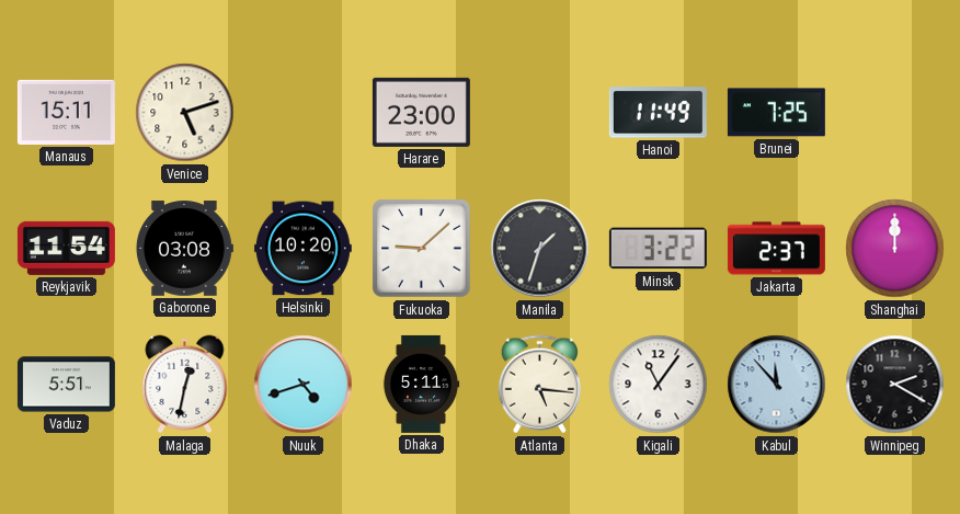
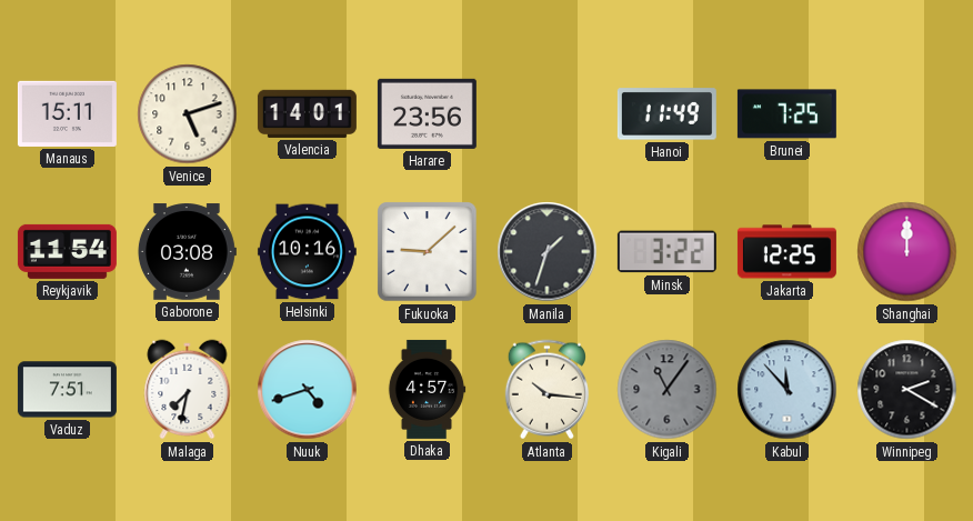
Valencia: none -> 14:01 (307, 113)
Harare: 23:00 -> 23:56 (427, 113)
Helsinki: 10:20 -> 10:16 (307, 252)
Jakarta: 2:37 -> 12:25 (786, 252)
Vaduz: 5:51 -> 7:51 (67, 390)
Malaga: 12:32 -> 7:32 (188, 390)
Dhaka: 5:11 -> 4:57 (427, 389)
Atlanta: 5:16 -> 10:16 (546, 390)
Kigali dial: white -> grey (668, 390)
